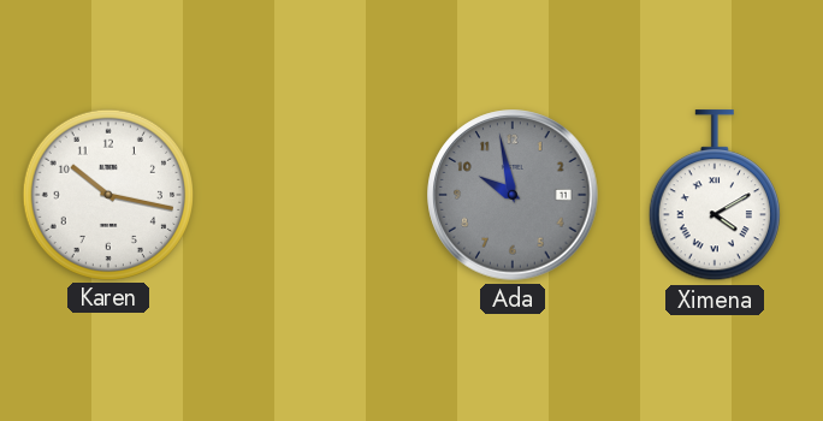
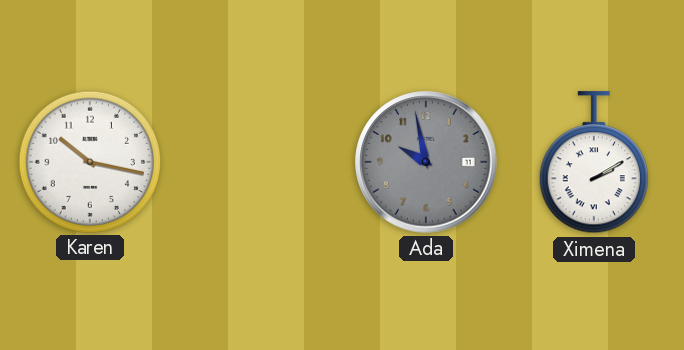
Ximena: 4:10 -> 2:10 (594, 163)
